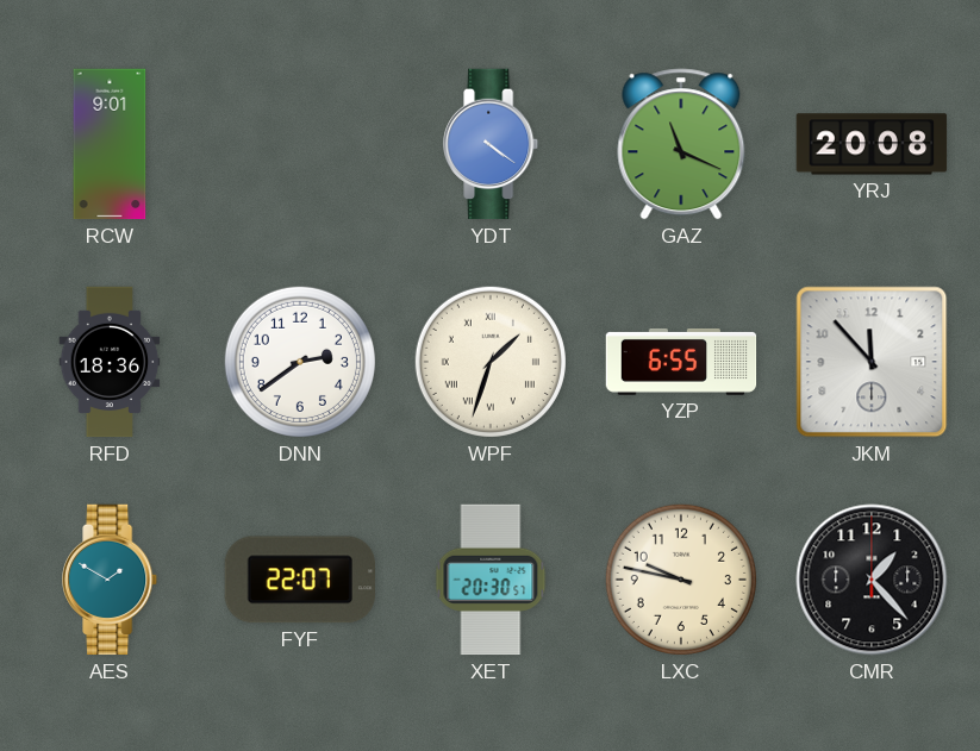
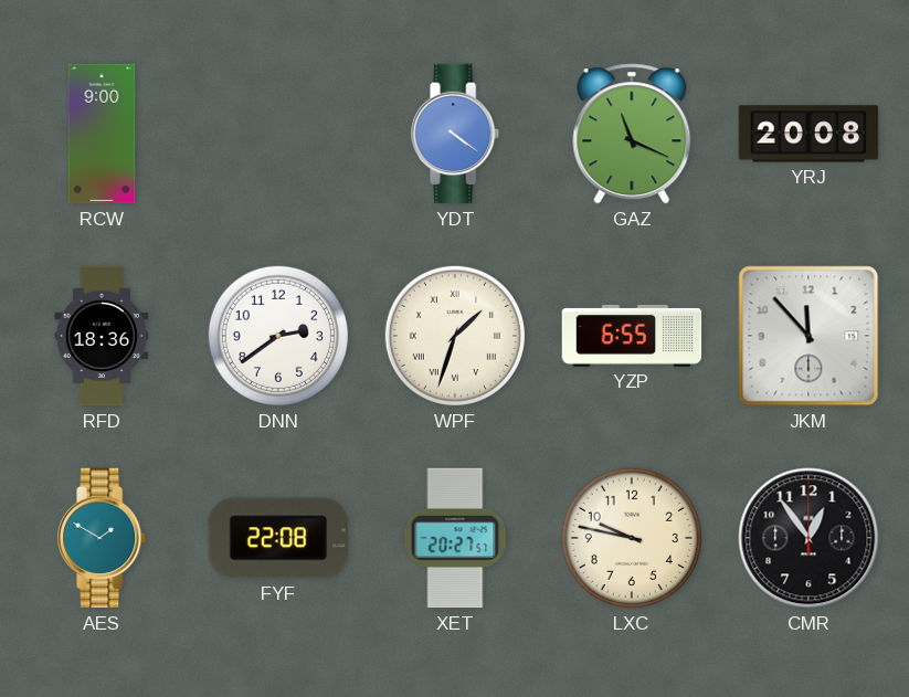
RCW: 9:01 -> 9:00 (102, 134)
FYF: 22:07 -> 22:08 (278, 538)
XET: 20:30 -> 20:27 (455, 538)
CMR: 1:23 -> 12:54 (808, 538)
